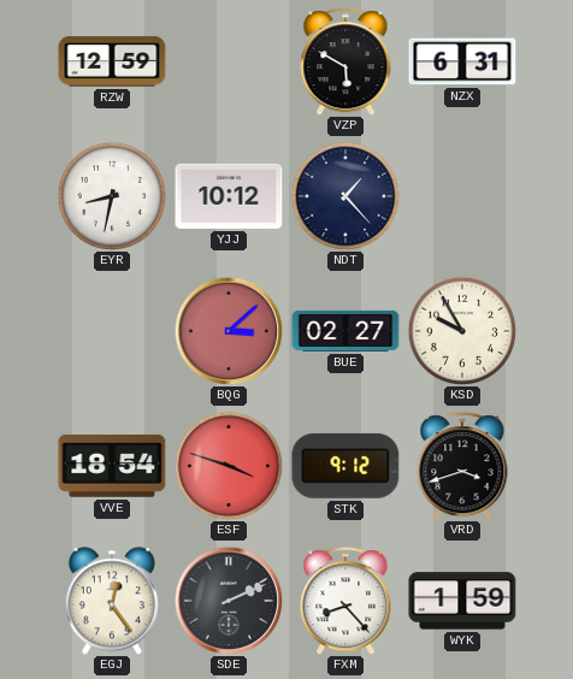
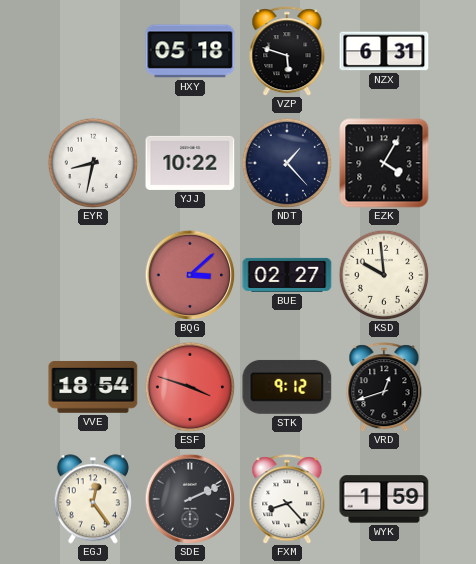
RZW: 12:59 -> none (112, 61)
HXY: none -> 05:18 (190, 51)
VZP: 5:50 -> 5:48 (287, 51)
YJJ: 10:12 -> 10:22 (190, 163)
EZK: none -> 4:05 (384, 163)
KSD: 9:55 -> 9:59 (384, 275)
VRD: 3:42 -> 12:42 (384, 387)
